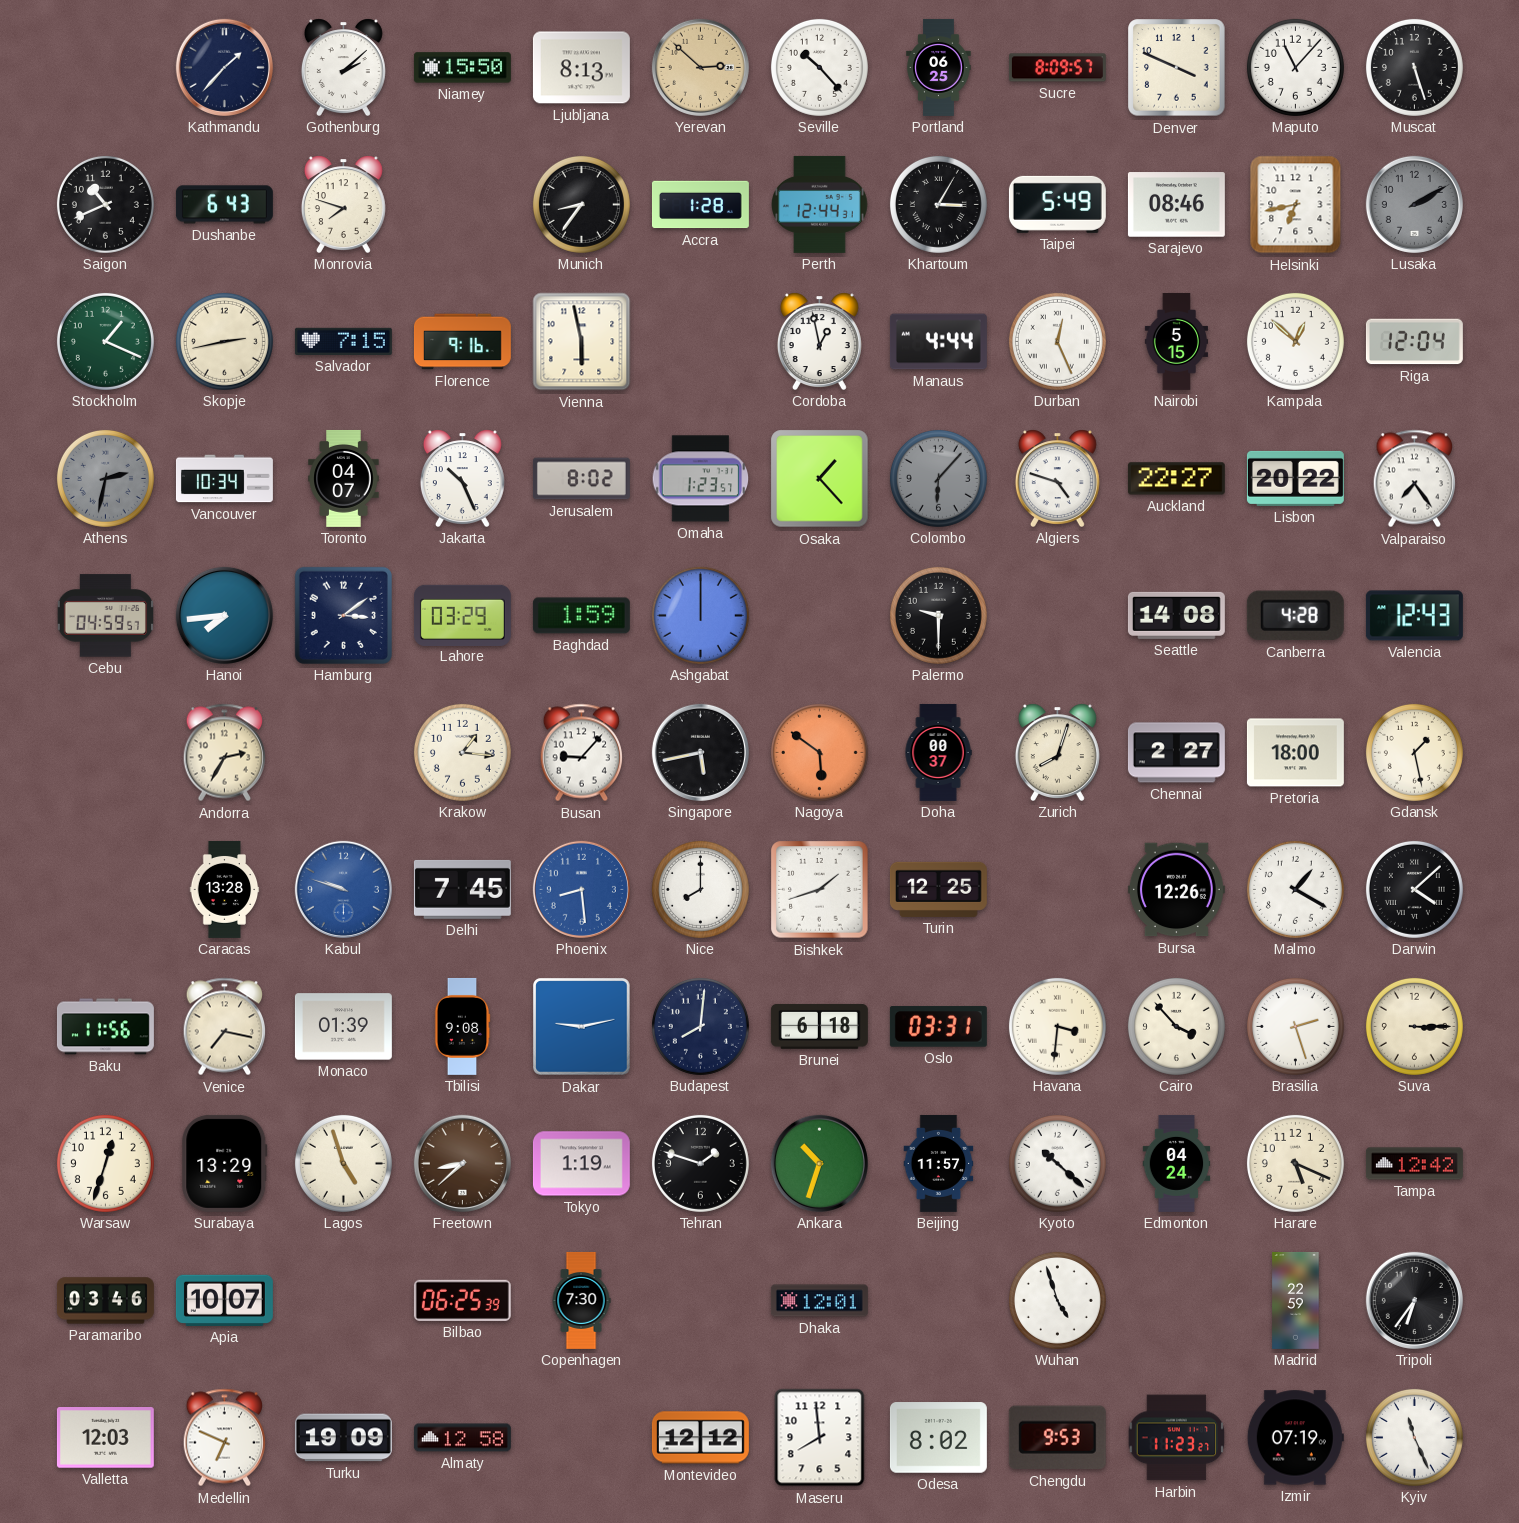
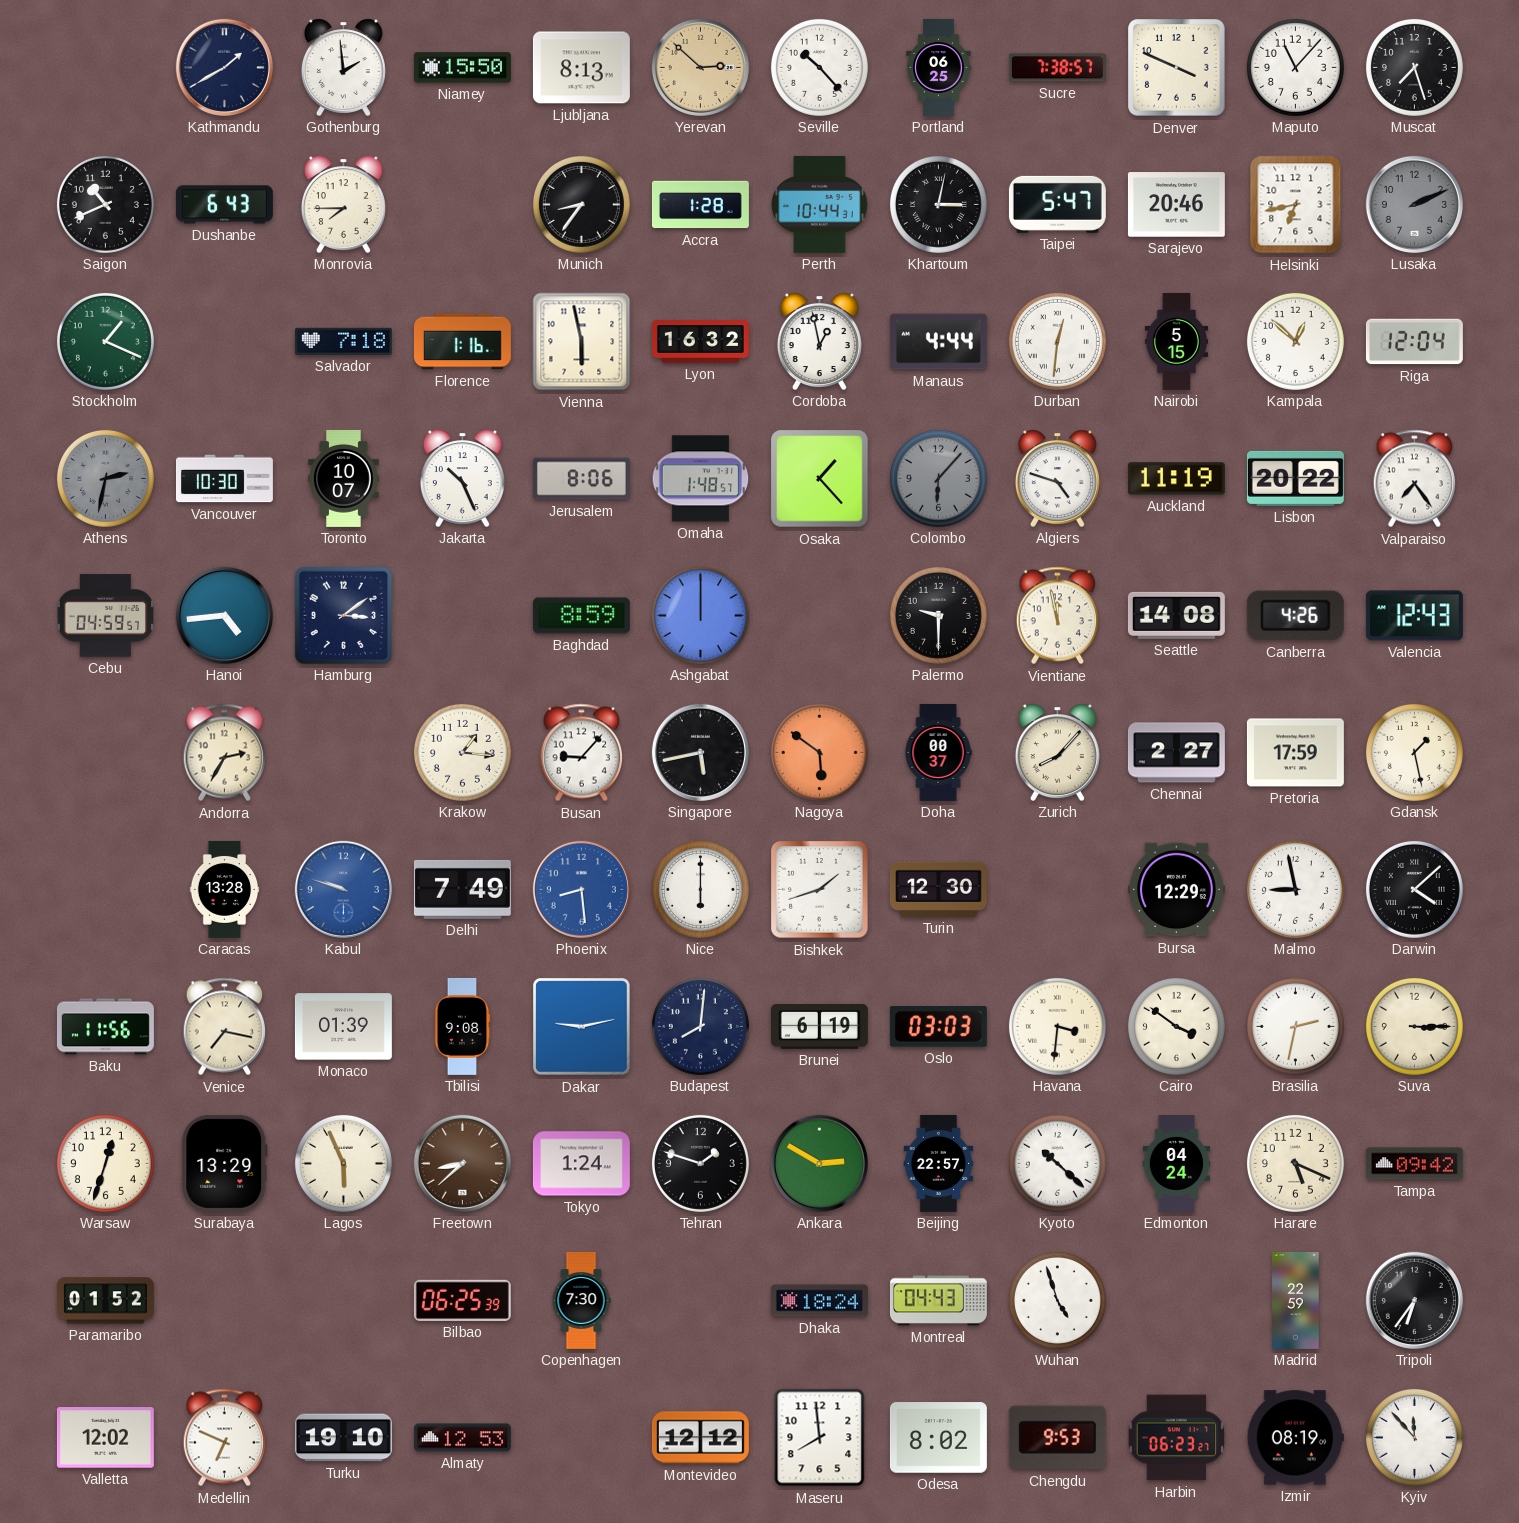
Kathmandu: 1:37 -> 1:40 (224, 67)
Gothenburg: 2:08 -> 1:59 (343, 67)
Sucre: 8:09 -> 7:38 (1057, 68)
Muscat: 5:27 -> 7:27 (1414, 67)
Monrovia: 7:48 -> 7:45 (343, 204)
Perth: 12:44 -> 10:44 (820, 204)
Khartoum: 3:05 -> 3:02 (938, 204)
Taipei: 5:49 -> 5:47 (1057, 204)
Sarajevo: 08:46 -> 20:46 (1176, 205)
Lusaka: 2:10 -> 2:11 (1414, 204)
Skopje: 2:43 -> none (224, 341)
Salvador: 7:15 -> 7:18 (343, 341)
Florence: 9:16 -> 1:16 (462, 342)
Lyon: none -> 16:32 (700, 342)
Durban: 12:26 -> 12:31 (1057, 341)
Vancouver: 10:34 -> 10:30 (224, 479)
Toronto: 04:07 -> 10:07 (344, 478)
Jerusalem: 8:02 -> 8:06 (581, 479)
Omaha: 1:23 -> 1:48 (701, 479)
Auckland: 22:27 -> 11:19 (1176, 479)
Hanoi: 7:44 -> 4:44 (224, 615)
Lahore: 03:29 -> none (462, 615)
Baghdad: 1:59 -> 8:59 (581, 616)
Vientiane: none -> 11:58 (1058, 616)
Canberra: 4:28 -> 4:26 (1295, 616)
Zurich: 8:03 -> 8:07 (1057, 752)
Pretoria: 18:00 -> 17:59 (1295, 753)
Delhi: 7:45 -> 7:49 (462, 889)
Nice: 8:00 -> 6:00 (700, 889)
Turin: 12:25 -> 12:30 (938, 889)
Bursa: 12:26 -> 12:29 (1176, 890)
Malmo: 1:20 -> 8:58 (1295, 889)
Brunei: 6:18 -> 6:19 (819, 1026)
Oslo: 03:31 -> 03:03 (938, 1027)
Cairo: 3:53 -> 3:51 (1176, 1026)
Brasilia: 2:27 -> 2:32 (1295, 1026)
Lagos: 4:57 -> 5:56 (343, 1163)
Tokyo: 1:19 -> 1:24 (581, 1164)
Ankara: 10:33 -> 2:50 (819, 1163)
Beijing: 11:57 -> 22:57 (939, 1163)
Tampa: 12:42 -> 09:42 (1414, 1164)
Paramaribo: 03:46 -> 01:52 (105, 1301)
Apia: 10:07 -> none (224, 1300)
Dhaka: 12:01 -> 18:24 (819, 1301)
Montreal: none -> 04:43 (938, 1301)
Valletta: 12:03 -> 12:02 (105, 1438)
Turku: 19:09 -> 19:10 (343, 1438)
Almaty: 12:58 -> 12:53 (462, 1438)
Harbin: 11:23 -> 06:23 (1177, 1438)
Izmir: 07:19 -> 08:19 (1295, 1438)
Kyiv: 11:26 -> 11:53 (1414, 1437)
